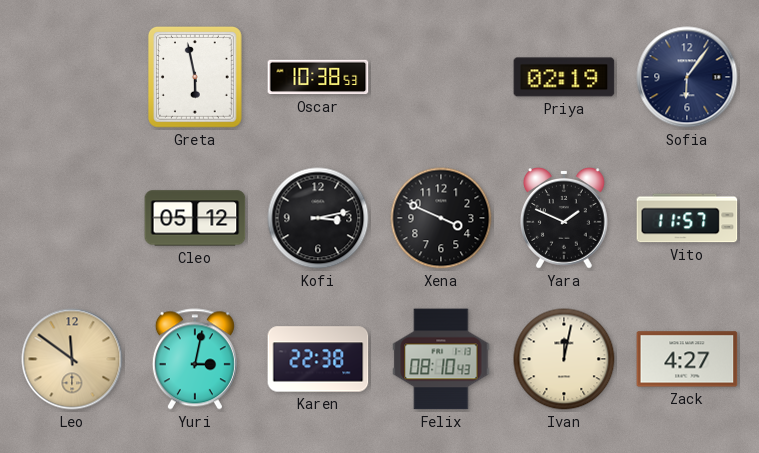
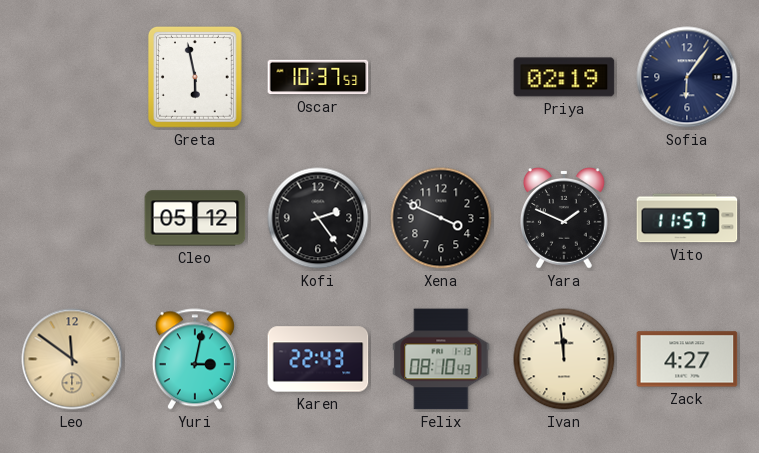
Oscar: 10:38 -> 10:37 (318, 77)
Kofi: 3:13 -> 2:24 (318, 218)
Karen: 22:38 -> 22:43 (318, 359)
Ivan: 12:02 -> 11:59 (564, 359)
